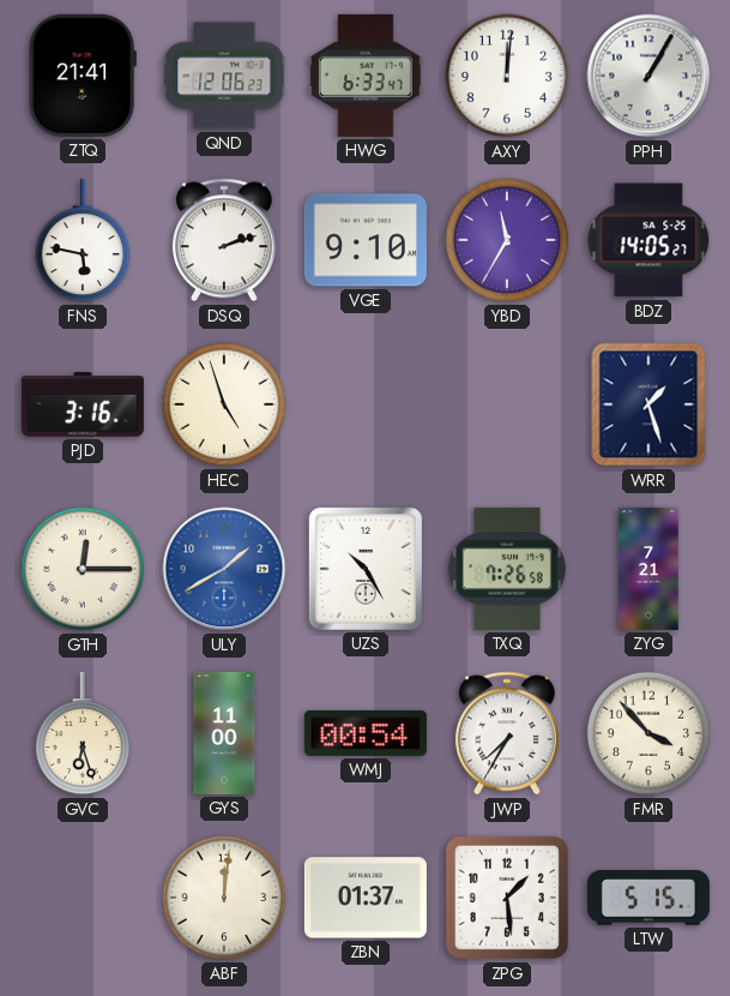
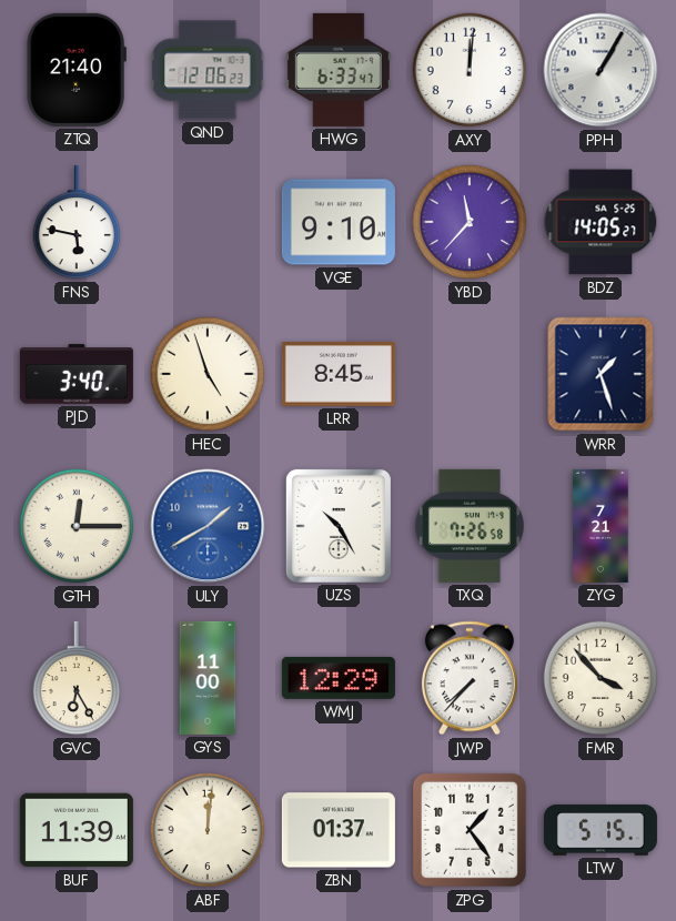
ZTQ: 21:41 -> 21:40 (77, 70)
DSQ: 2:12 -> none (224, 240)
YBD: 11:35 -> 11:37 (470, 222)
PJD: 3:16 -> 3:40 (77, 374)
LRR: none -> 8:45 (339, 374)
GVC: 6:27 -> 6:25 (77, 678)
WMJ: 00:54 -> 12:29 (339, 678)
JWP: 7:35 -> 7:37 (470, 678)
BUF: none -> 11:39 (77, 830)
ZPG: 1:29 -> 1:24 (470, 830)
